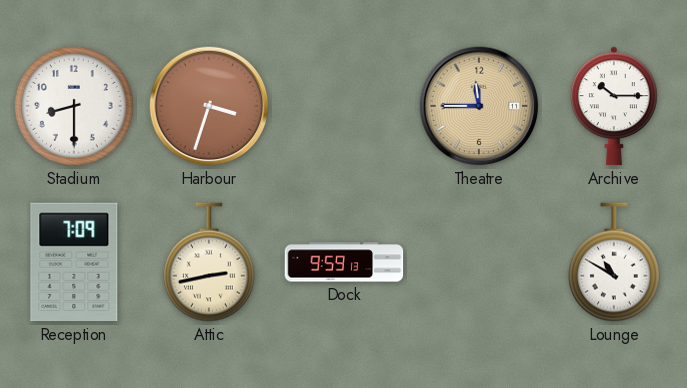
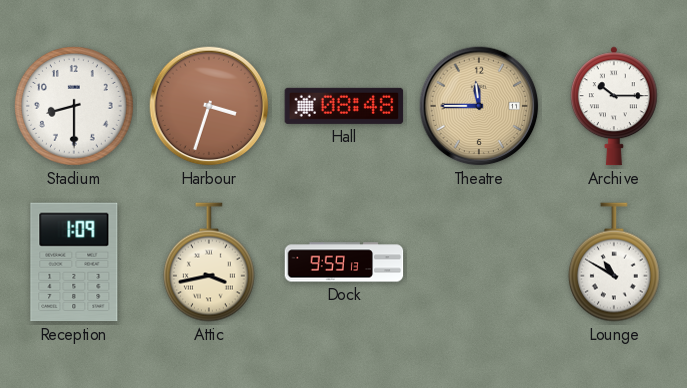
Hall: none -> 08:48 (344, 106)
Reception: 7:09 -> 1:09 (74, 262)
Attic: 2:43 -> 3:43 (209, 262)
